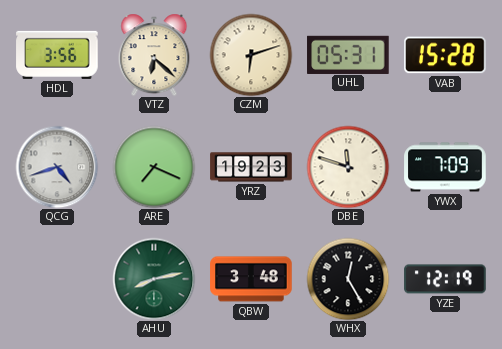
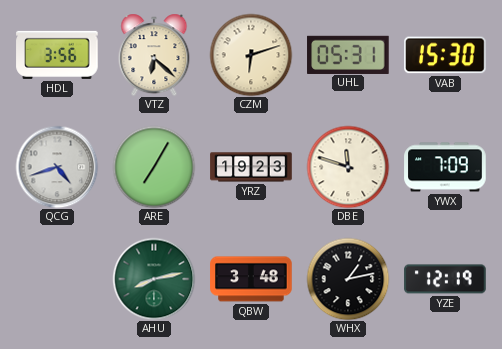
VAB: 15:28 -> 15:30 (445, 55)
ARE: 7:19 -> 7:05 (154, 167)
WHX: 12:25 -> 1:13 (348, 279)
